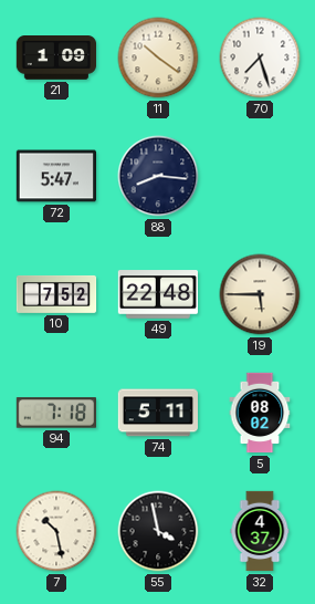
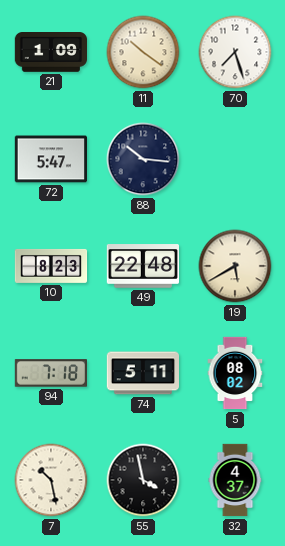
88: 8:16 -> 10:16 (143, 159)
10: 7:52 -> 8:23 (51, 266)
19: 5:45 -> 5:40 (235, 266)
